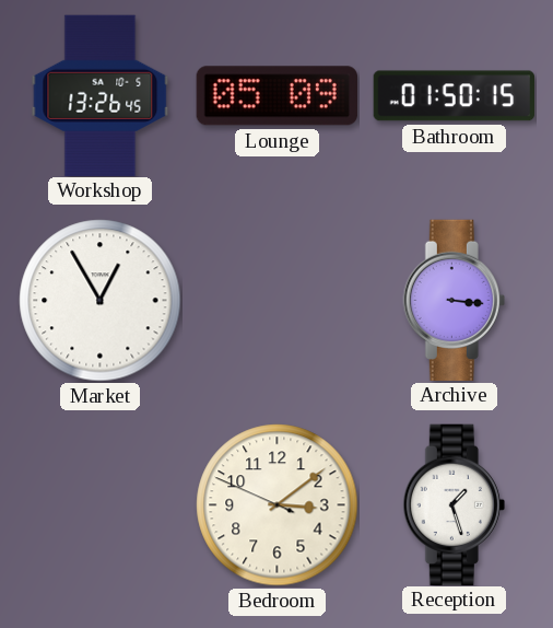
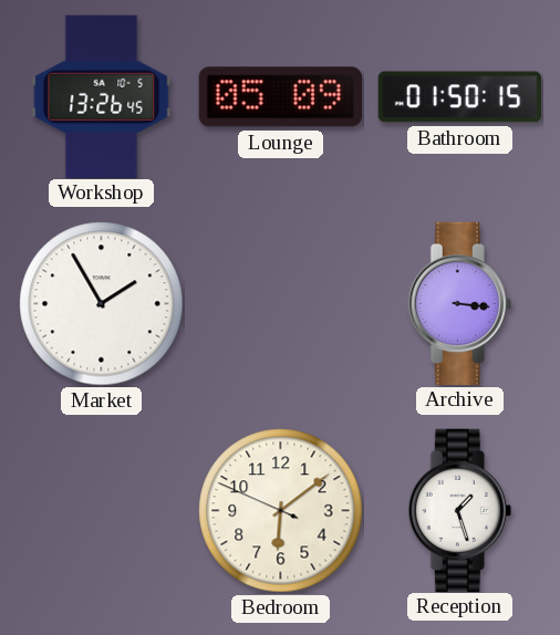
Market: 12:55 -> 1:55 (102, 304)
Bedroom: 3:08 -> 6:08 (281, 511)
